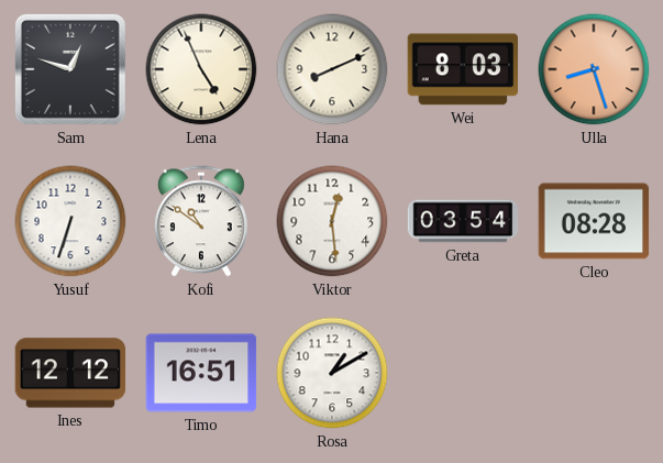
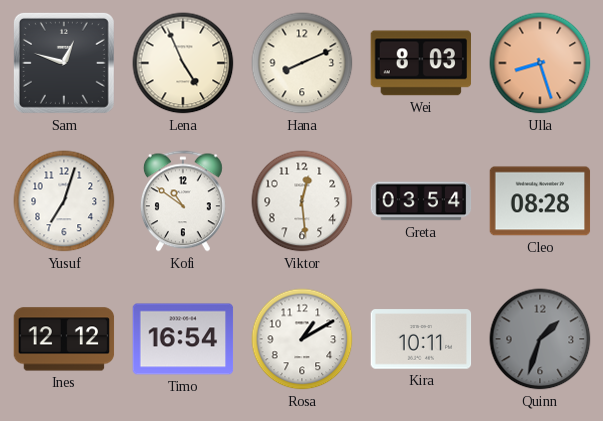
Yusuf: 6:33 -> 7:03 (64, 201)
Timo: 16:51 -> 16:54 (183, 339)
Kira: none -> 10:11 (421, 339)
Quinn: none -> 1:33 (540, 339)
